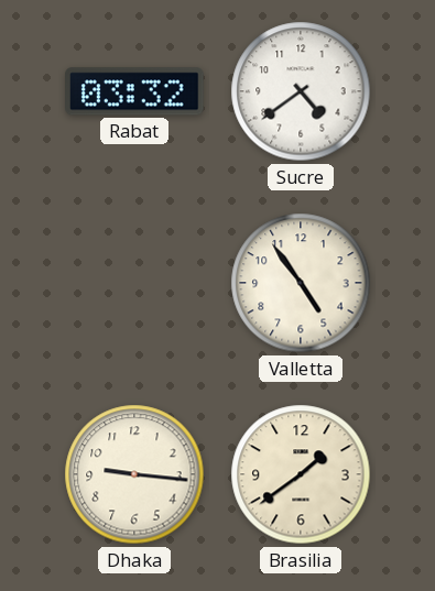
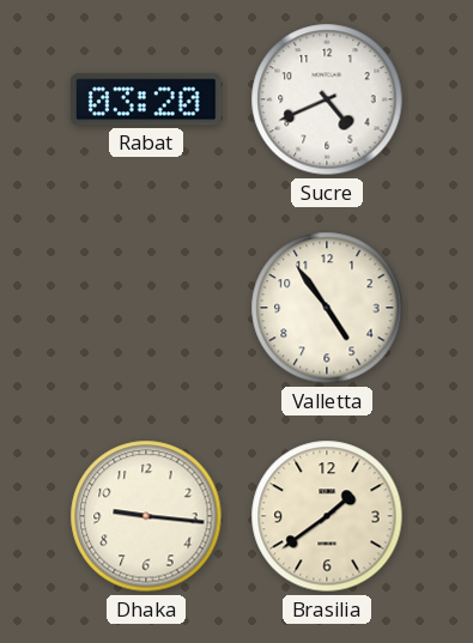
Rabat: 03:32 -> 03:20 (147, 99)
Sucre: 4:39 -> 4:41 (327, 99)
